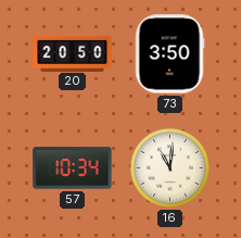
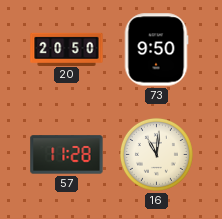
73: 3:50 -> 9:50 (156, 50)
57: 10:34 -> 11:28 (67, 155)
